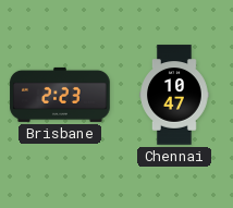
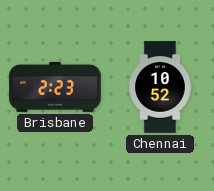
Chennai: 10:47 -> 10:52 (161, 87)
